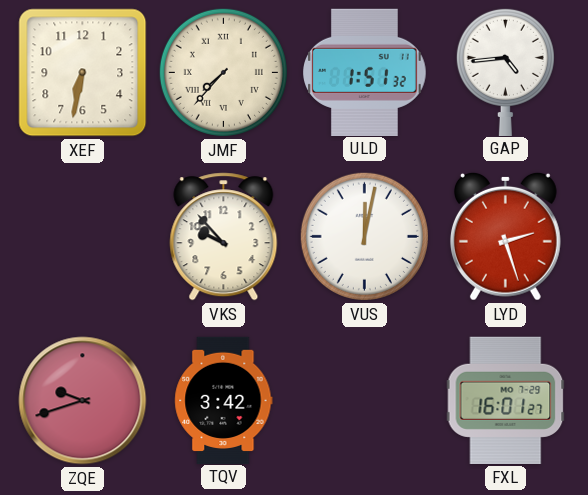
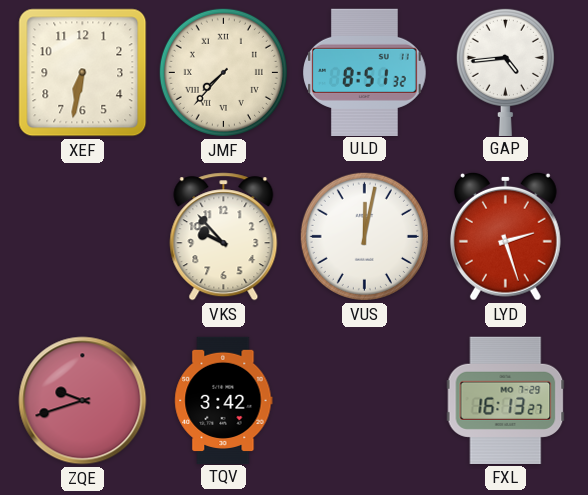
ULD: 1:51 -> 8:51 (365, 72)
FXL: 16:01 -> 16:13 (506, 400)
